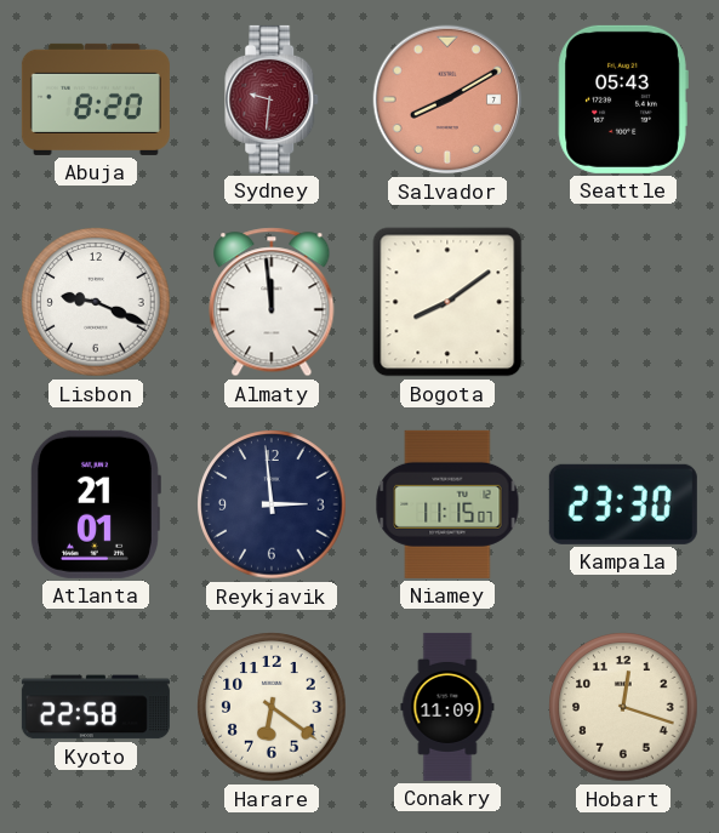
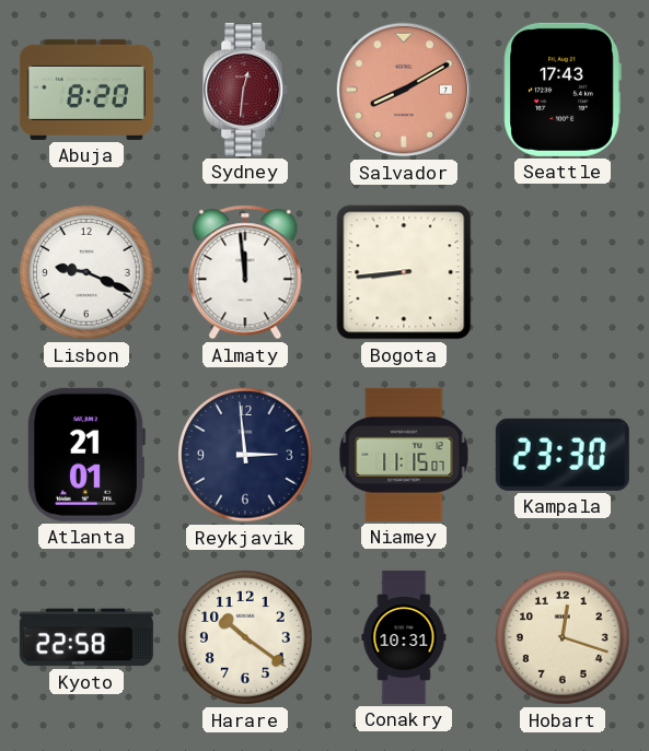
Sydney: 9:31 -> 12:31 (246, 90)
Seattle: 05:43 -> 17:43 (563, 90)
Bogota: 8:09 -> 8:44 (404, 272)
Harare: 6:21 -> 10:21 (245, 637)
Conakry: 11:09 -> 10:31 (404, 637)
